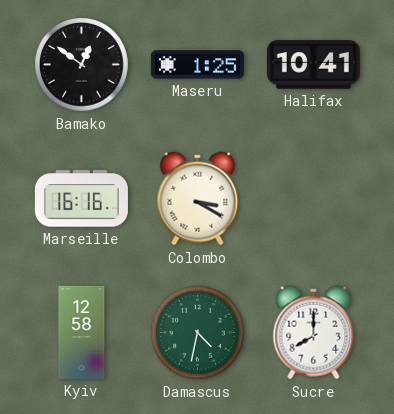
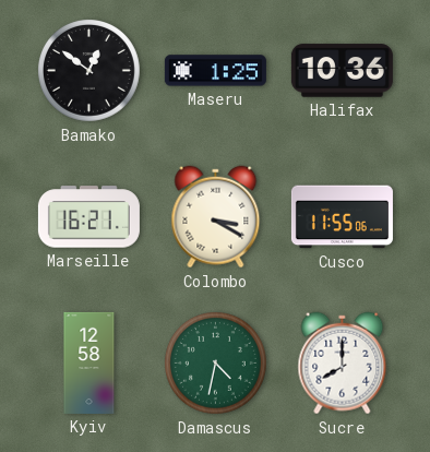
Halifax: 10:41 -> 10:36 (342, 71)
Marseille: 16:16 -> 16:21 (88, 217)
Cusco: none -> 11:55 (342, 217)
